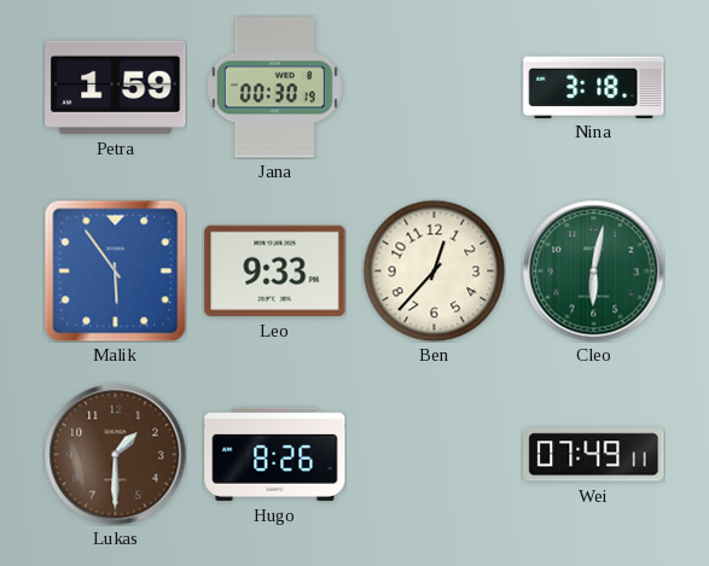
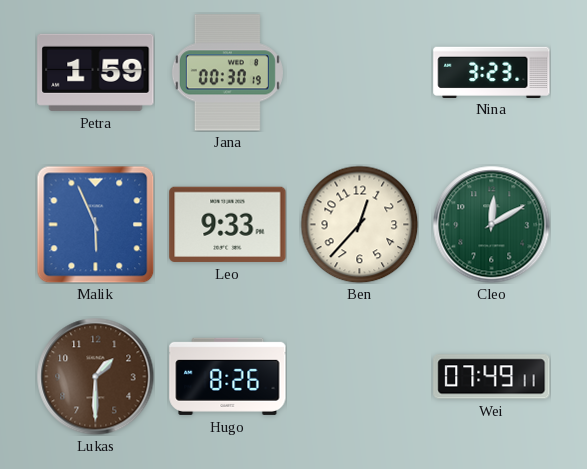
Nina: 3:18 -> 3:23 (492, 72)
Malik: 5:54 -> 5:56 (95, 224)
Cleo: 6:02 -> 12:10 (491, 224)
